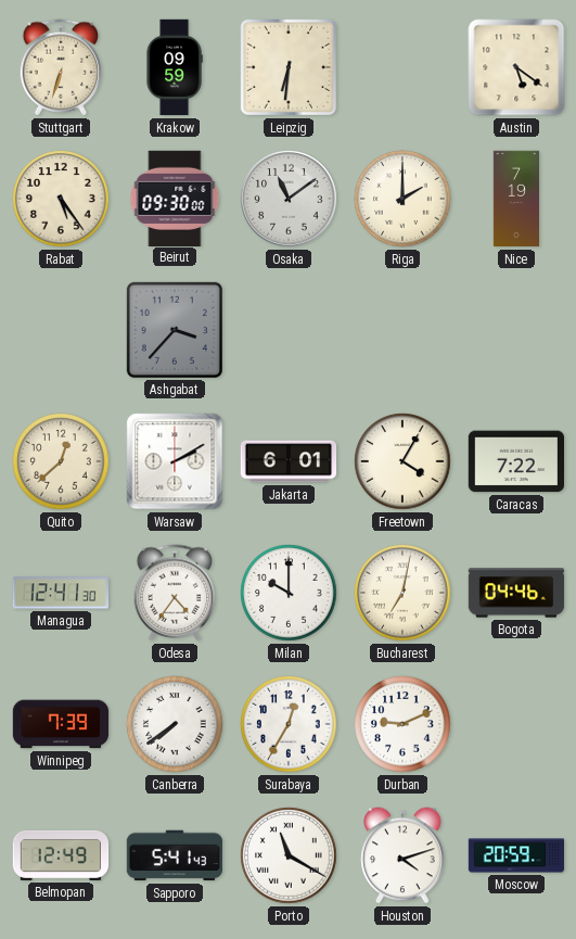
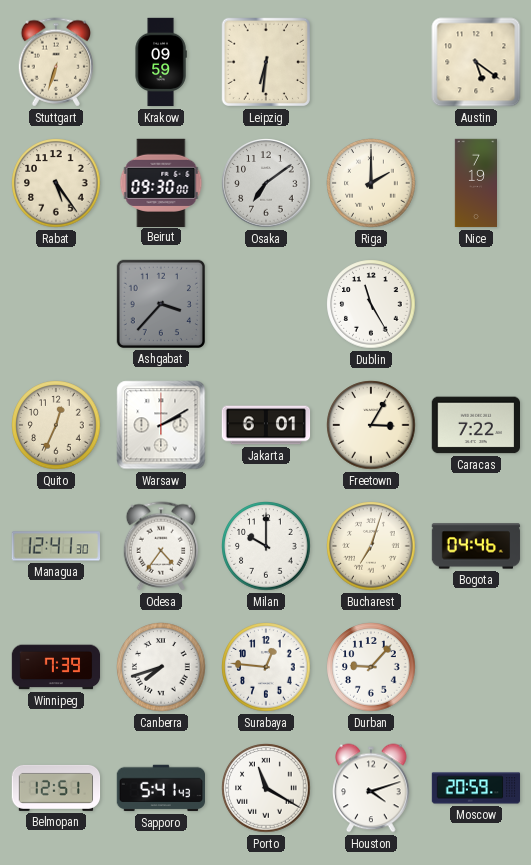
Osaka: 11:09 -> 7:09 (266, 183)
Dublin: none -> 11:25 (371, 304)
Quito: 12:38 -> 12:34 (56, 425)
Freetown: 4:05 -> 3:05 (371, 425)
Bucharest: 7:02 -> 7:03 (371, 546)
Canberra: 7:39 -> 7:42 (161, 667)
Surabaya: 12:35 -> 12:46 (266, 667)
Durban: 9:11 -> 9:07 (371, 667)
Belmopan: 12:49 -> 12:51 (56, 788)
